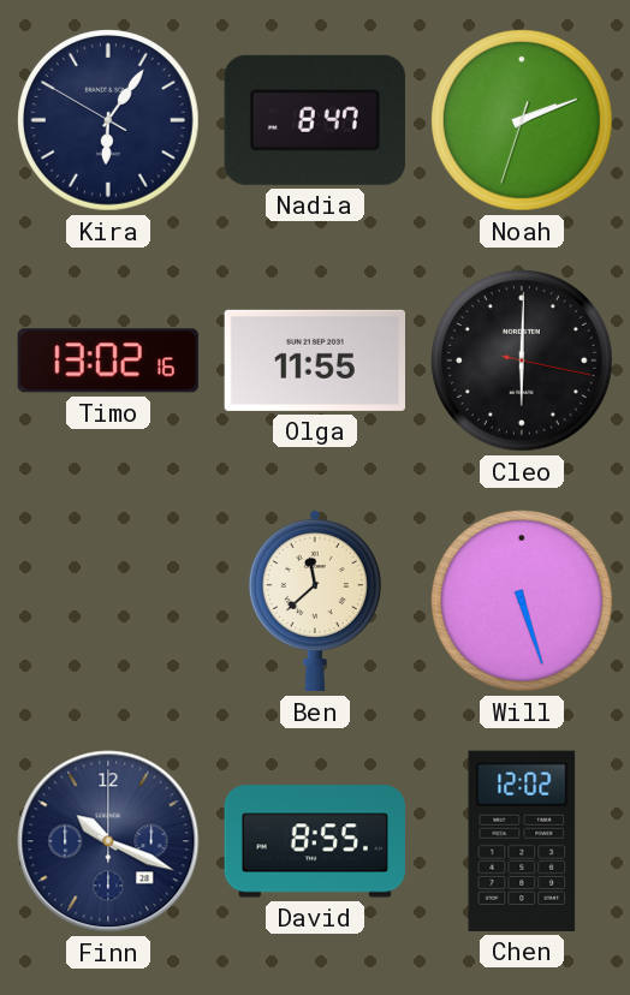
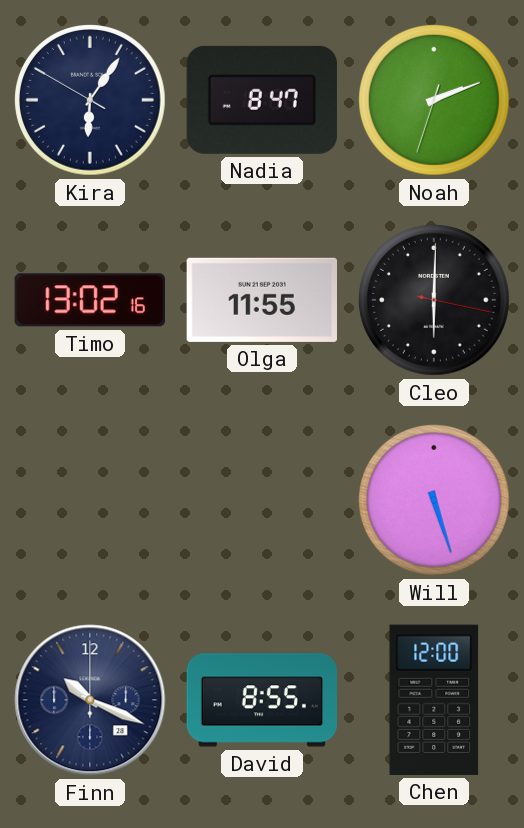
Ben: 11:38 -> none (315, 601)
Chen: 12:02 -> 12:00 (434, 700)
